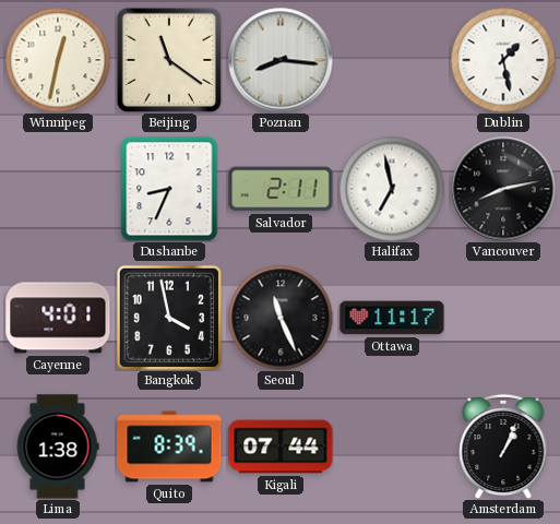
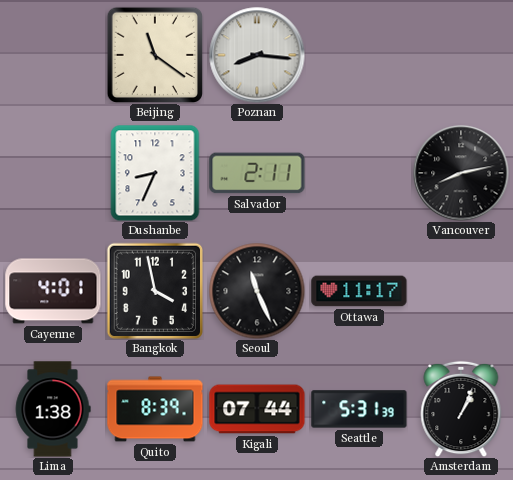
Winnipeg: 12:32 -> none (58, 60)
Dublin: 1:28 -> none (503, 60)
Halifax: 6:58 -> none (392, 189)
Seattle: none -> 5:31 (359, 409)
